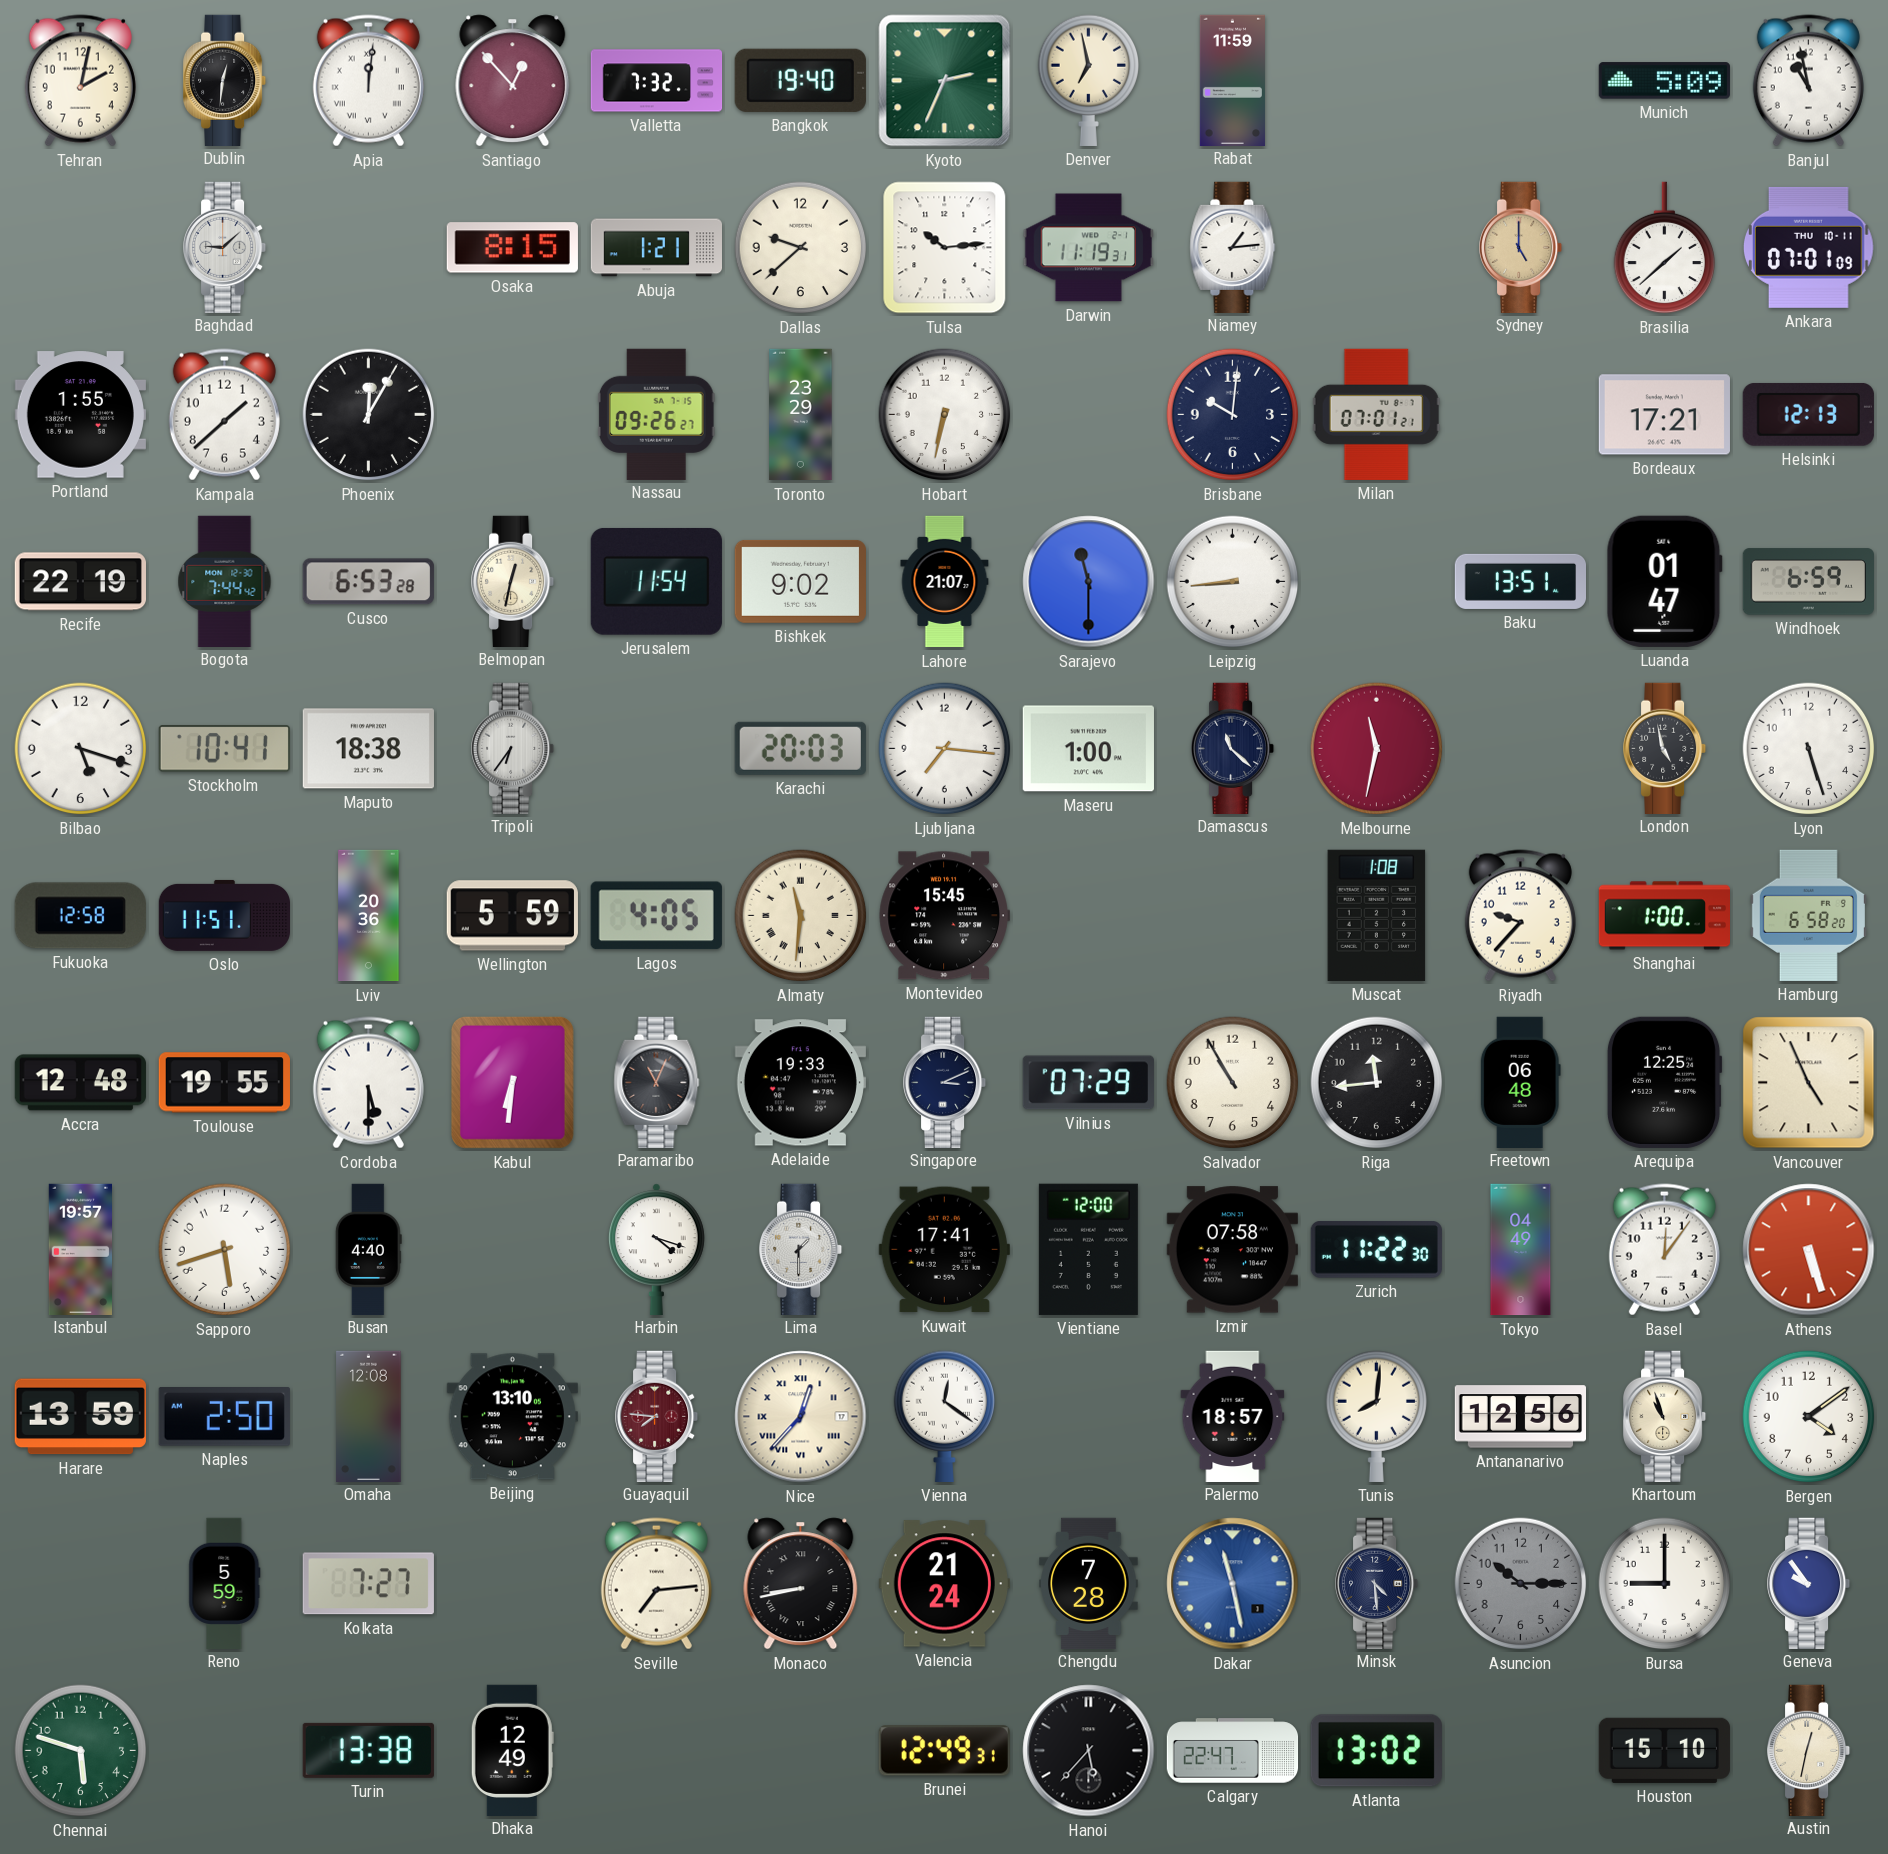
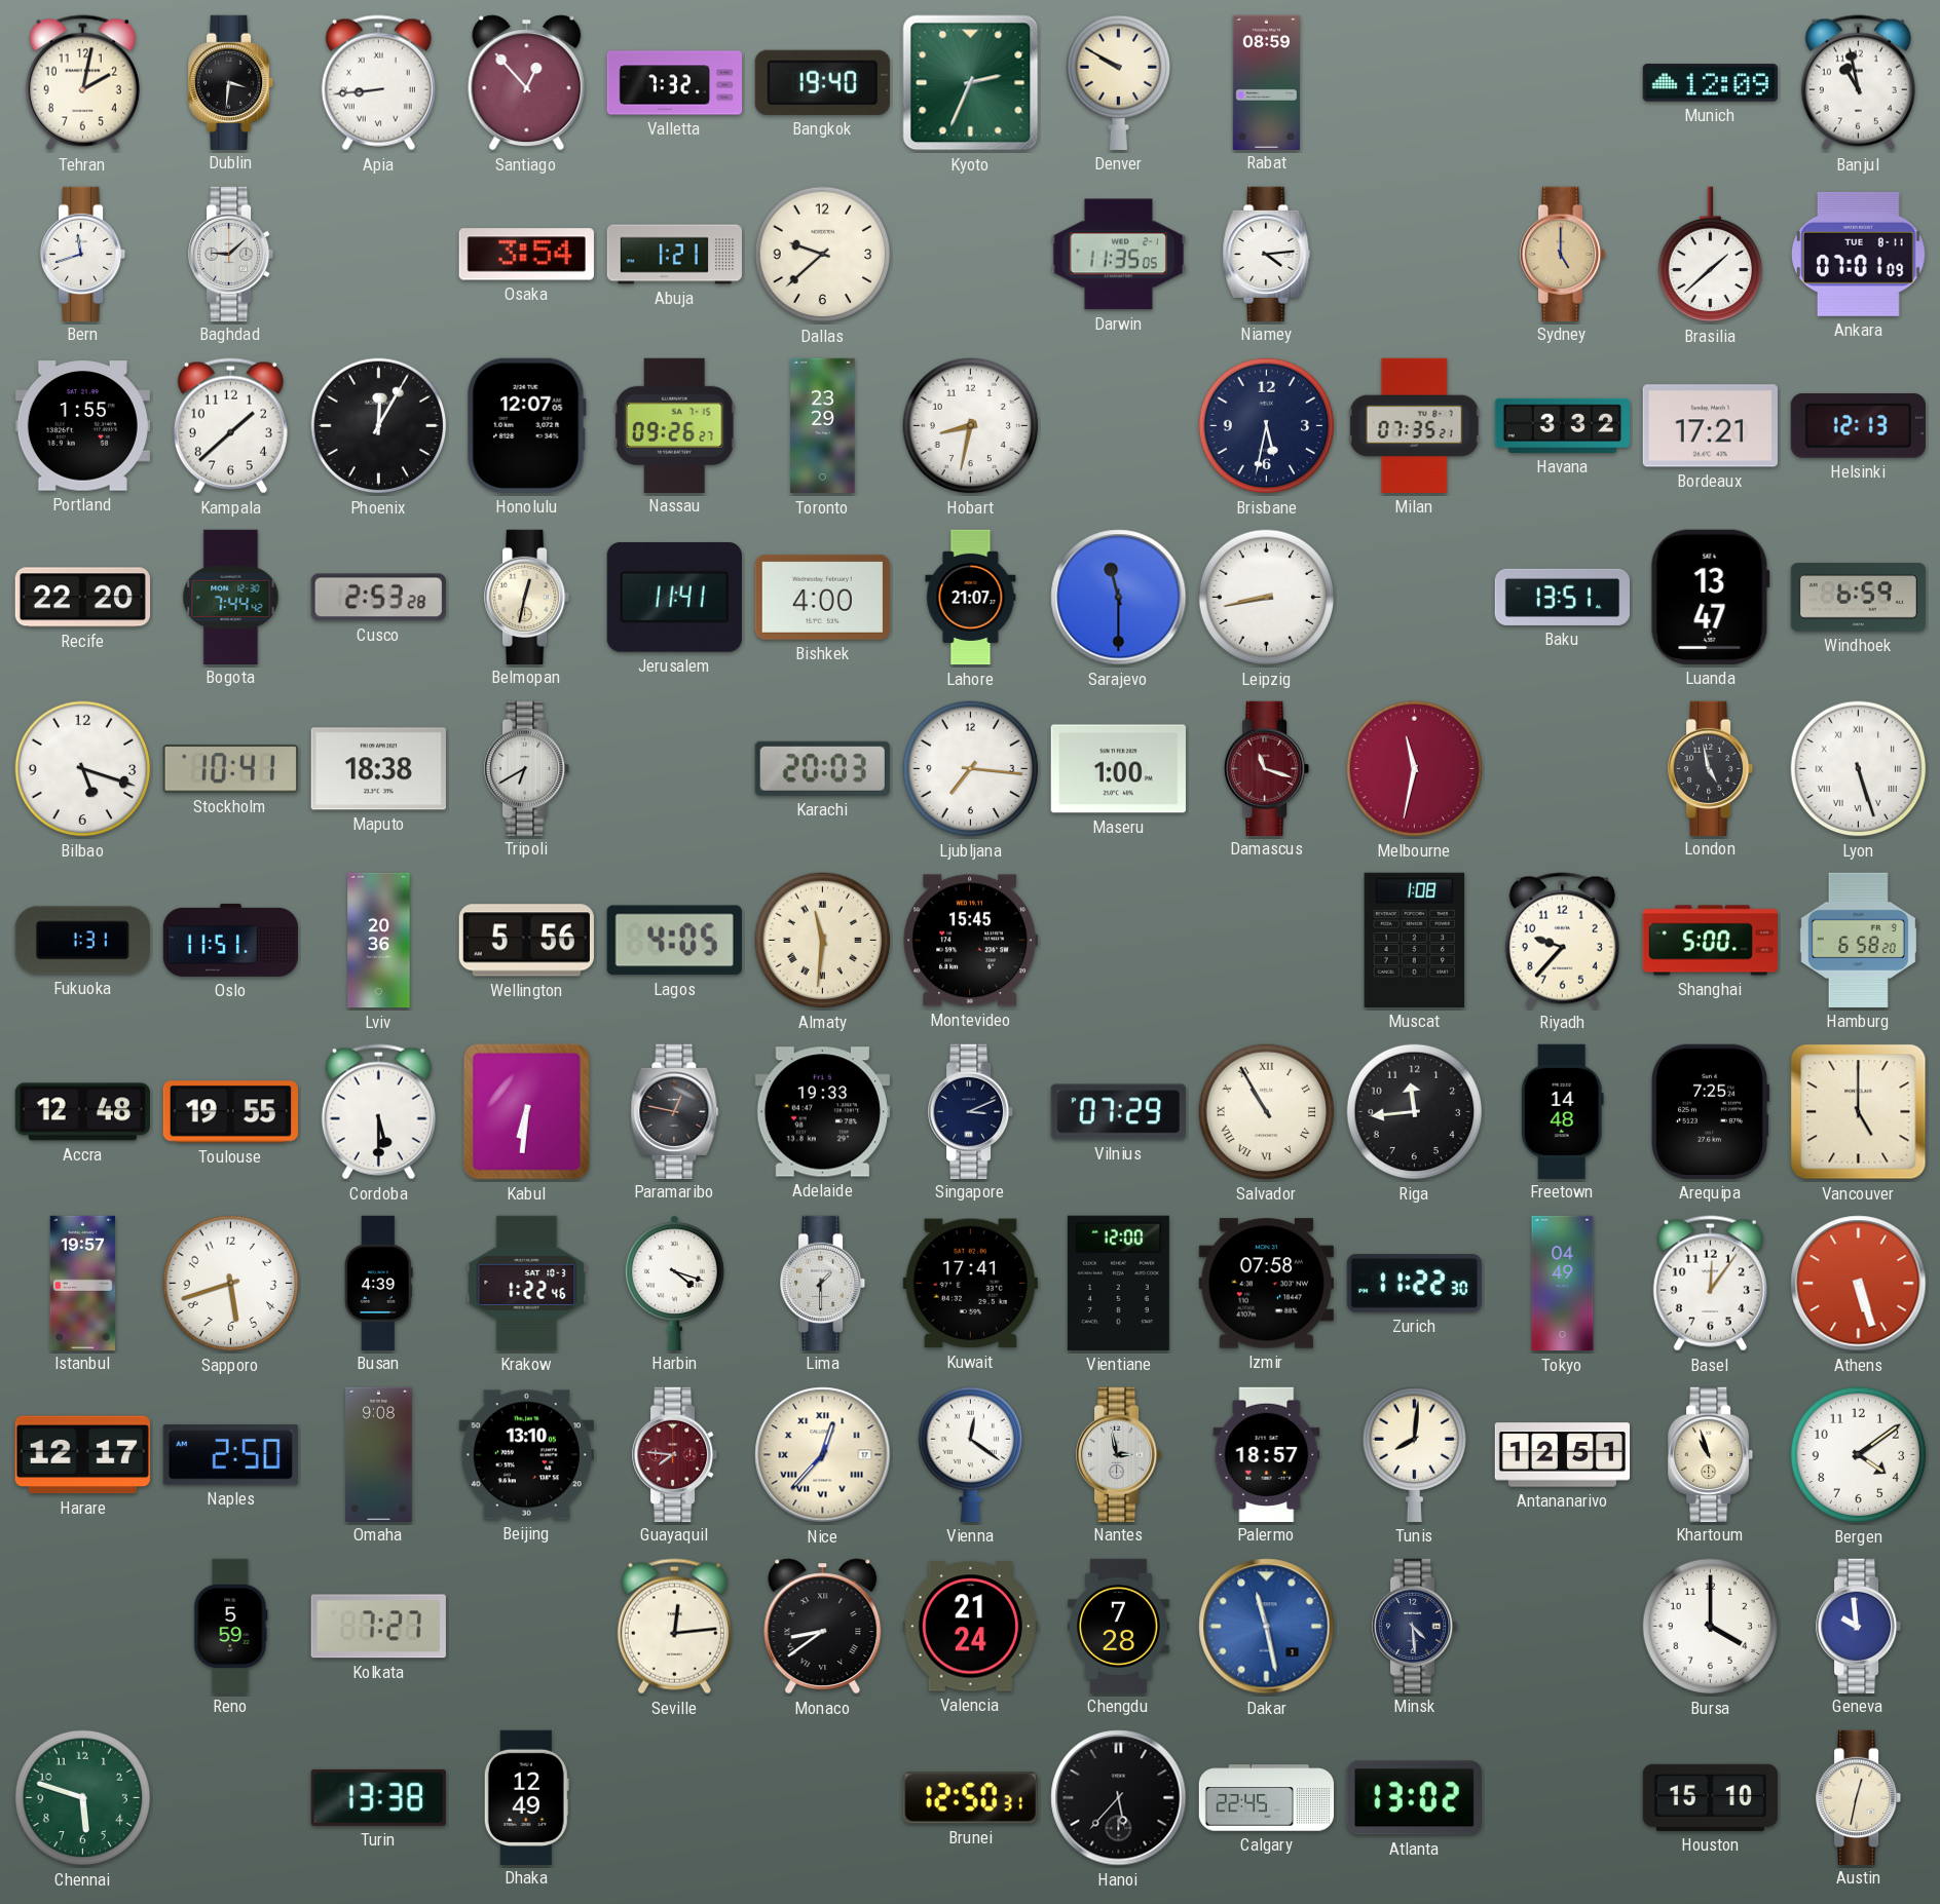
Dublin: 12:31 -> 3:31 (232, 82)
Apia: 12:01 -> 8:44 (378, 83)
Denver: 6:58 -> 9:50 (1118, 82)
Rabat: 11:59 -> 08:59 (1266, 82)
Munich: 5:09 -> 12:09 (1710, 83)
Bern: none -> 11:42 (84, 254)
Osaka: 8:15 -> 3:54 (526, 255)
Tulsa: 10:14 -> none (945, 248)
Darwin: 11:19 -> 11:35 (1118, 255)
Niamey: 1:14 -> 4:14 (1267, 254)
Ankara date: THU 10-11 -> TUE 8-11 (1858, 254)
Honolulu: none -> 12:07 (526, 425)
Hobart: 6:32 -> 8:32 (971, 426)
Brisbane: 10:01 -> 5:32 (1267, 426)
Milan: 07:01 -> 07:35 (1414, 425)
Havana: none -> 3:32 (1562, 425)
Recife: 22:19 -> 22:20 (82, 598)
Cusco: 6:53 -> 2:53 (378, 598)
Jerusalem: 11:54 -> 11:41 (674, 597)
Bishkek: 9:02 -> 4:00 (822, 597)
Leipzig: 8:44 -> 8:43 (1267, 598)
Luanda: 01:47 -> 13:47 (1710, 597)
Tripoli: 6:36 -> 6:40 (528, 768)
Damascus: 11:22 -> 11:18 (1268, 768)
Damascus dial: navy -> burgundy (1268, 768)
Lyon numerals: Arabic -> Roman (1859, 769)
Fukuoka: 12:58 -> 1:31 (82, 941)
Wellington: 5:59 -> 5:56 (526, 941)
Shanghai: 1:00 -> 5:00 (1710, 941)
Paramaribo: 11:04 -> 12:47 (675, 1111)
Salvador numerals: Arabic -> Roman (1267, 1112)
Freetown: 06:48 -> 14:48 (1562, 1111)
Arequipa: 12:25 -> 7:25 (1710, 1111)
Vancouver: 4:56 -> 5:00 (1859, 1112)
Busan: 4:40 -> 4:39 (378, 1283)
Krakow: none -> 1:22 (527, 1283)
Harare: 13:59 -> 12:17 (82, 1455)
Omaha: 12:08 -> 9:08 (379, 1454)
Nantes: none -> 2:58 (1120, 1454)
Antananarivo: 12:56 -> 12:51 (1562, 1455)
Seville: 7:14 -> 12:14 (674, 1627)
Monaco: 8:43 -> 8:39 (823, 1627)
Asuncion: 10:15 -> none (1521, 1584)
Bursa: 9:00 -> 4:00 (1711, 1627)
Geneva: 9:54 -> 9:59 (1860, 1626)
Brunei: 12:49 -> 12:50 (970, 1798)
Calgary: 22:47 -> 22:45 (1267, 1798)
